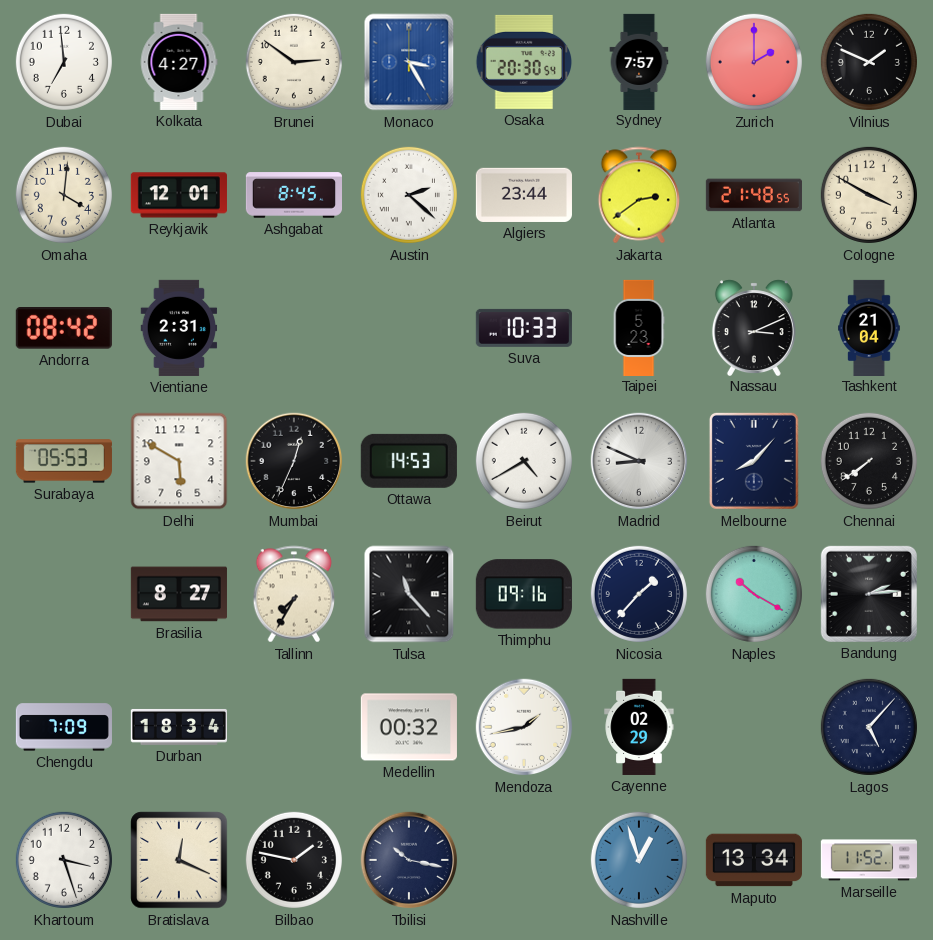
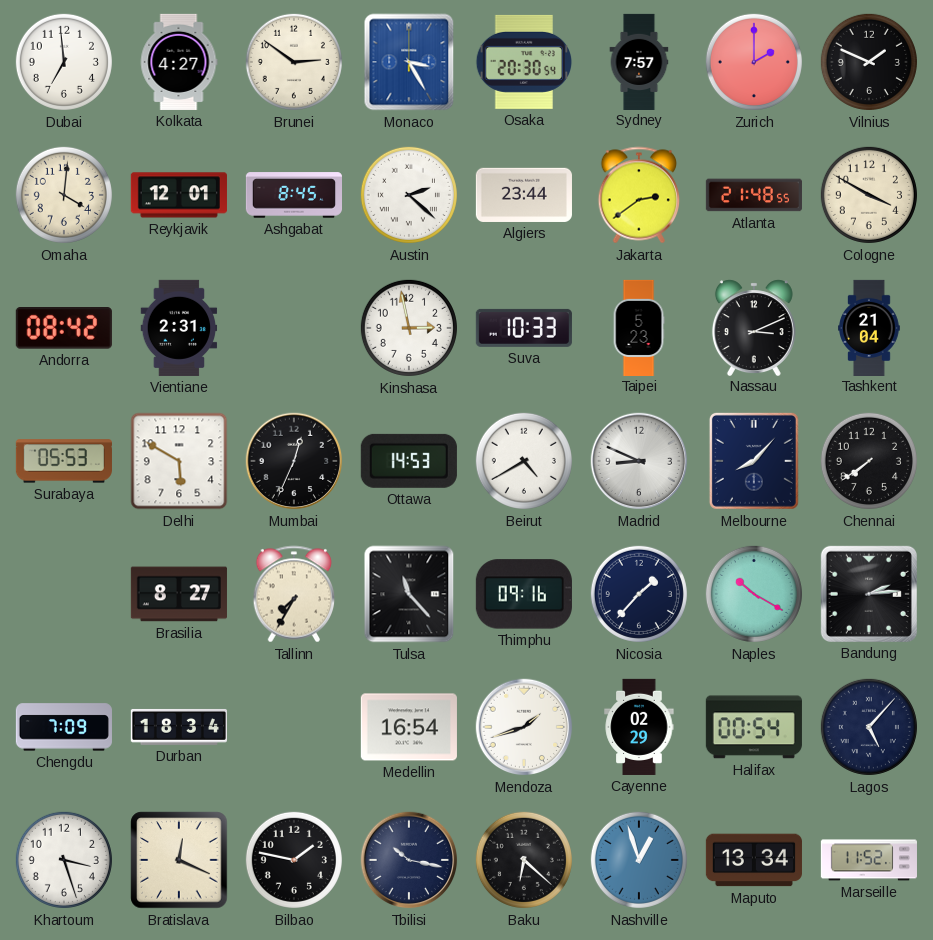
Kinshasa: none -> 2:58 (409, 328)
Medellin: 00:32 -> 16:54 (409, 727)
Mendoza: 1:43 -> 1:42 (524, 727)
Halifax: none -> 00:54 (754, 727)
Baku: none -> 6:22 (524, 860)
